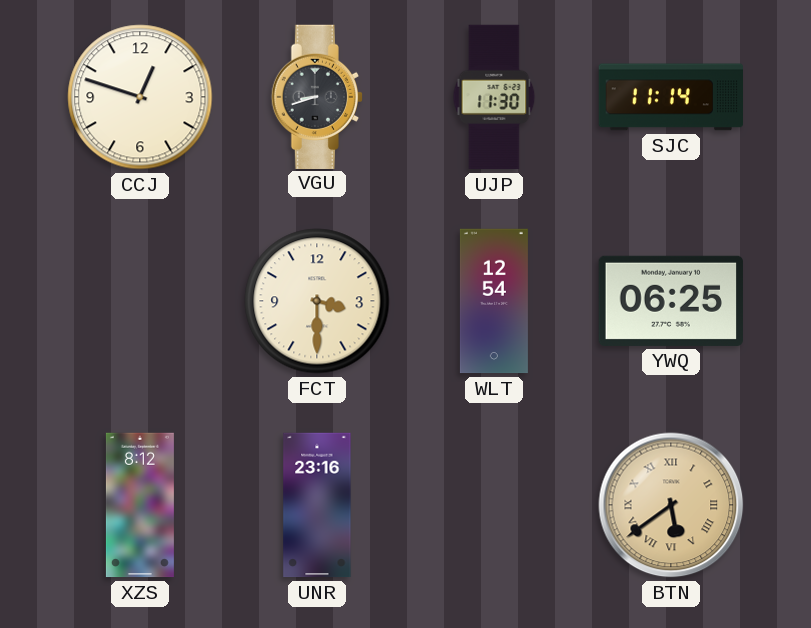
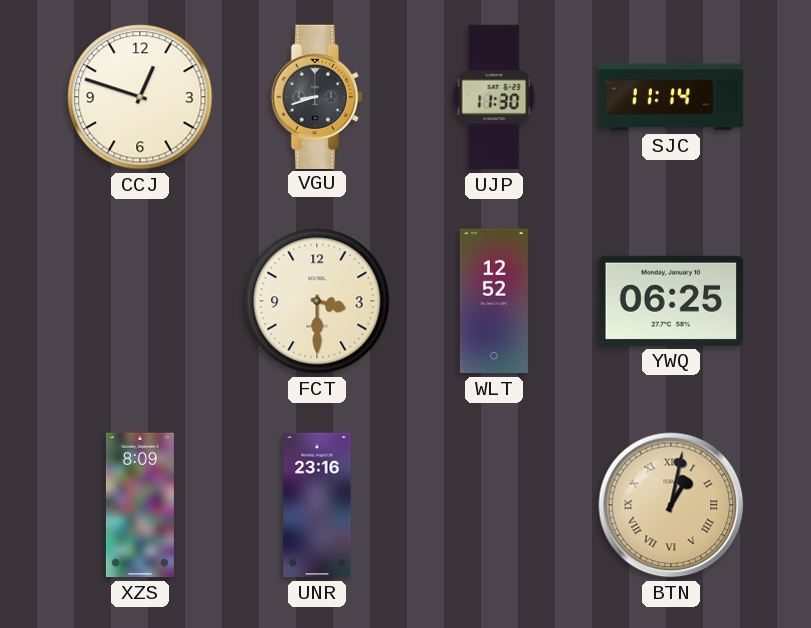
WLT: 12:54 -> 12:52 (494, 301)
XZS: 8:12 -> 8:09 (140, 505)
BTN: 5:39 -> 1:02 (671, 505)
